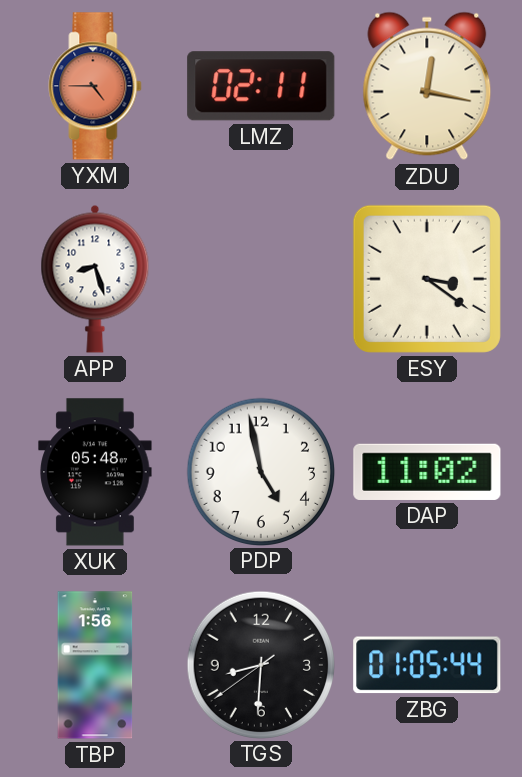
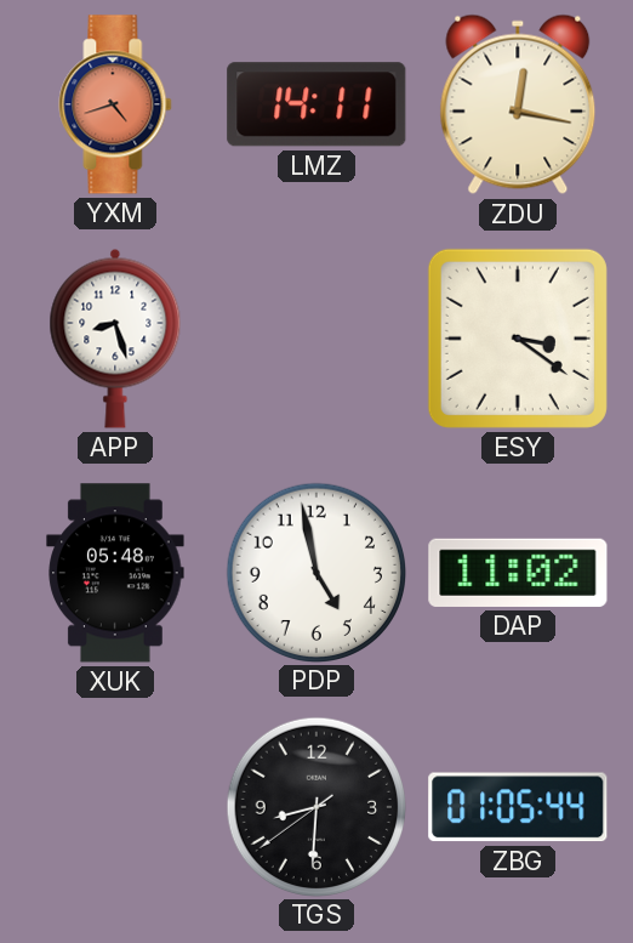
YXM: 4:45 -> 4:42 (115, 104)
LMZ: 02:11 -> 14:11 (316, 104)
TBP: 1:56 -> none (95, 665)
